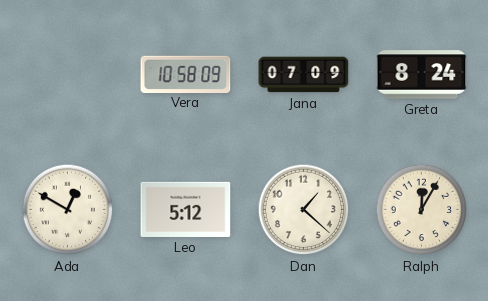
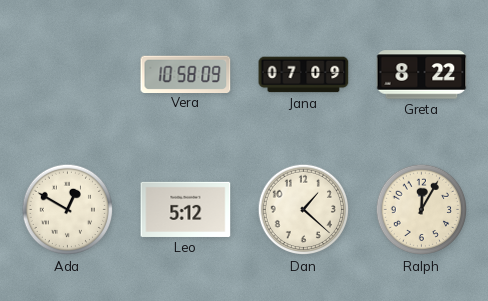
Greta: 8:24 -> 8:22 (422, 75)
